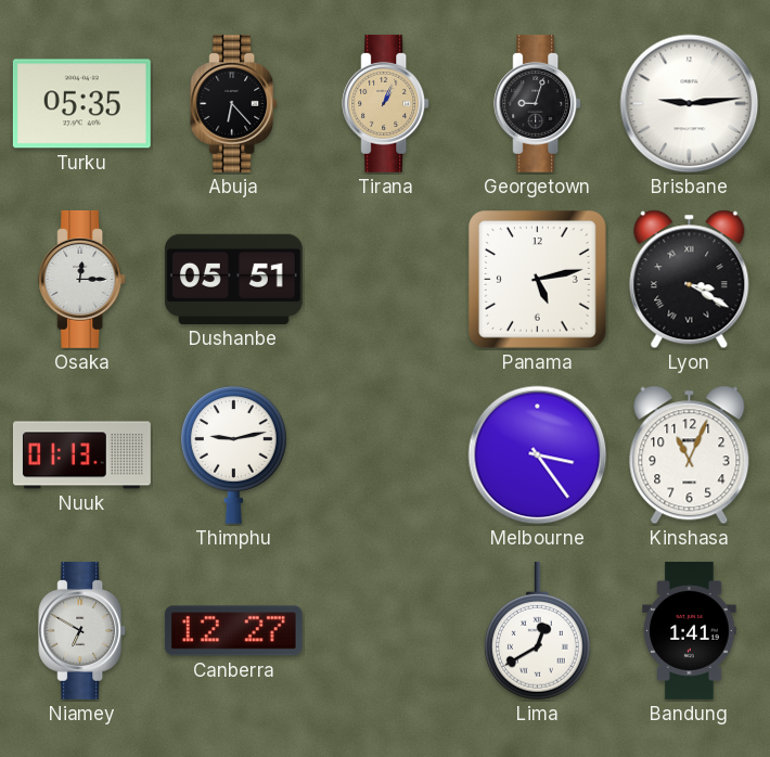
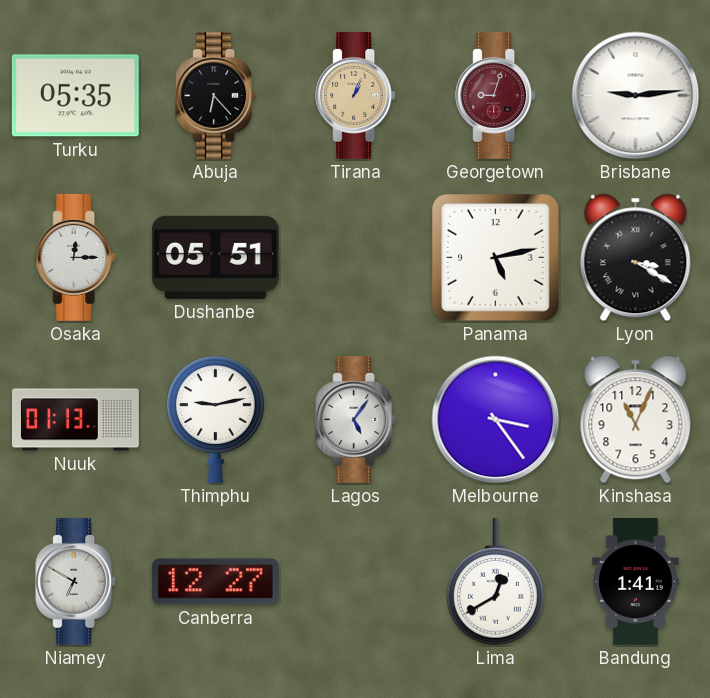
Georgetown dial: black -> burgundy (496, 95)
Lagos: none -> 5:06 (356, 419)
